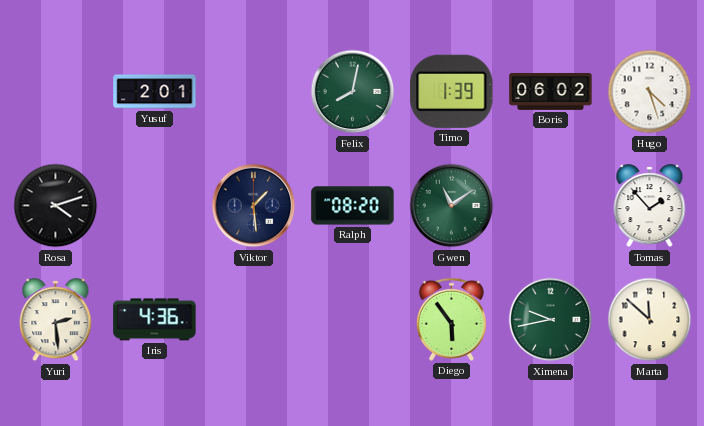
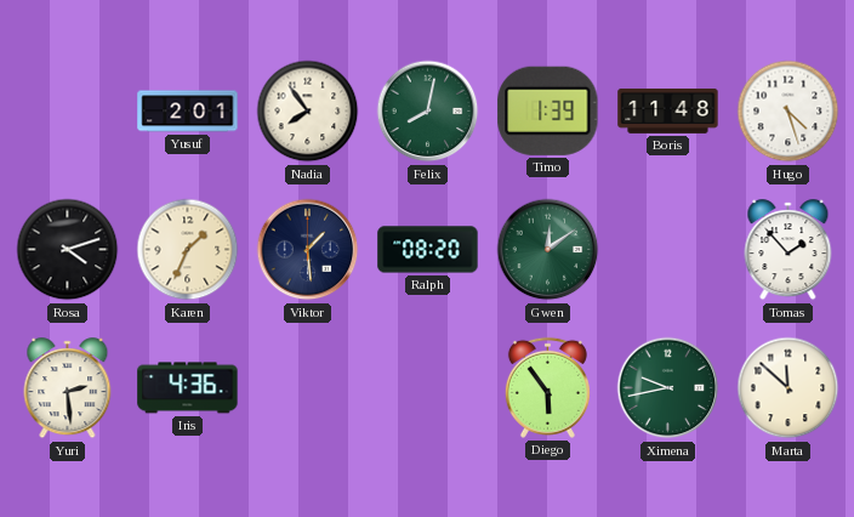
Nadia: none -> 7:54 (308, 112)
Boris: 06:02 -> 11:48 (668, 110)
Karen: none -> 1:34 (188, 250)
Gwen: 11:09 -> 12:09 (548, 250)
